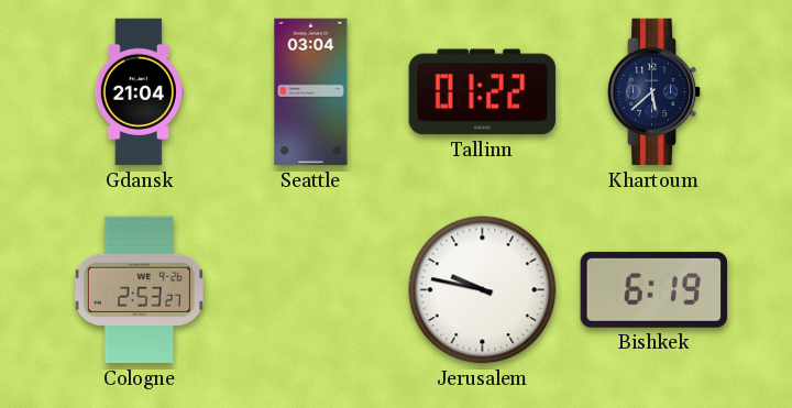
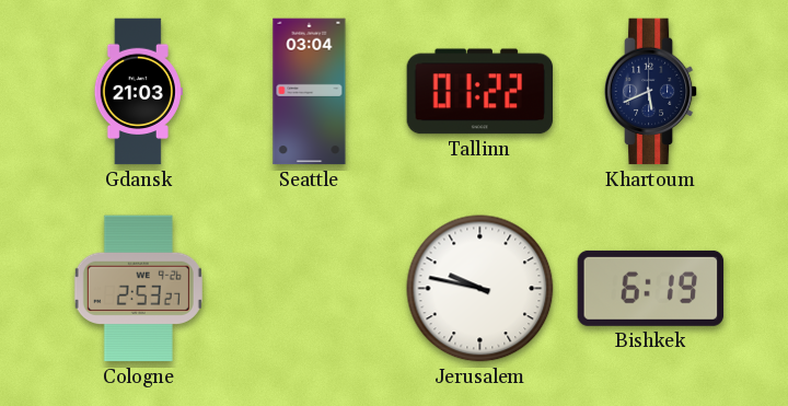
Gdansk: 21:04 -> 21:03 (138, 92)
Khartoum: 5:38 -> 5:41 (651, 92)
